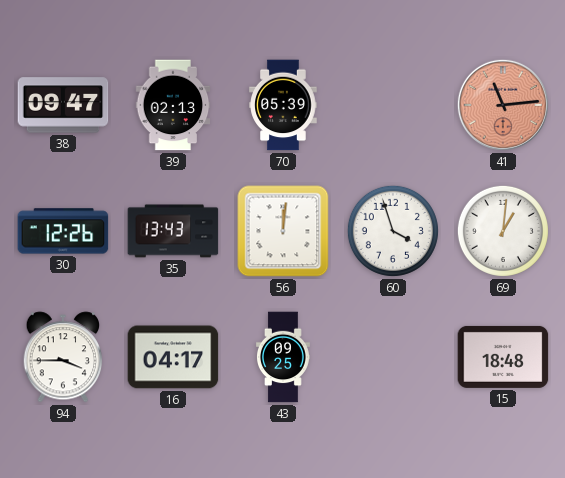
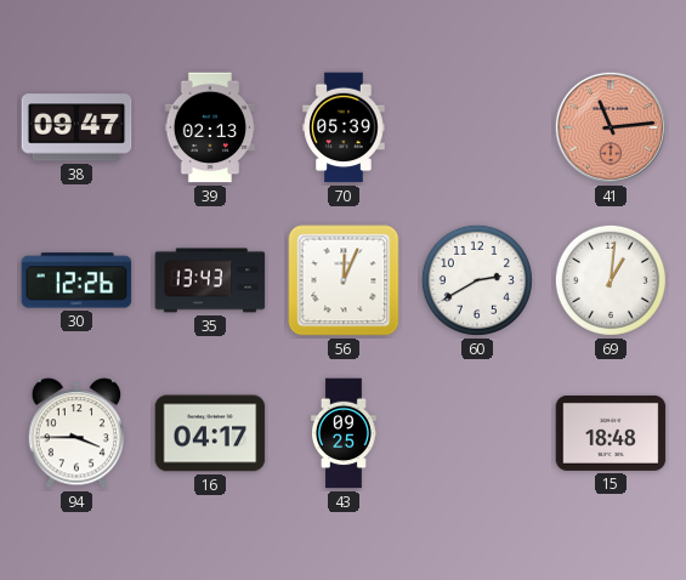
56: 12:01 -> 12:04 (344, 280)
60: 3:57 -> 2:40 (477, 280)
